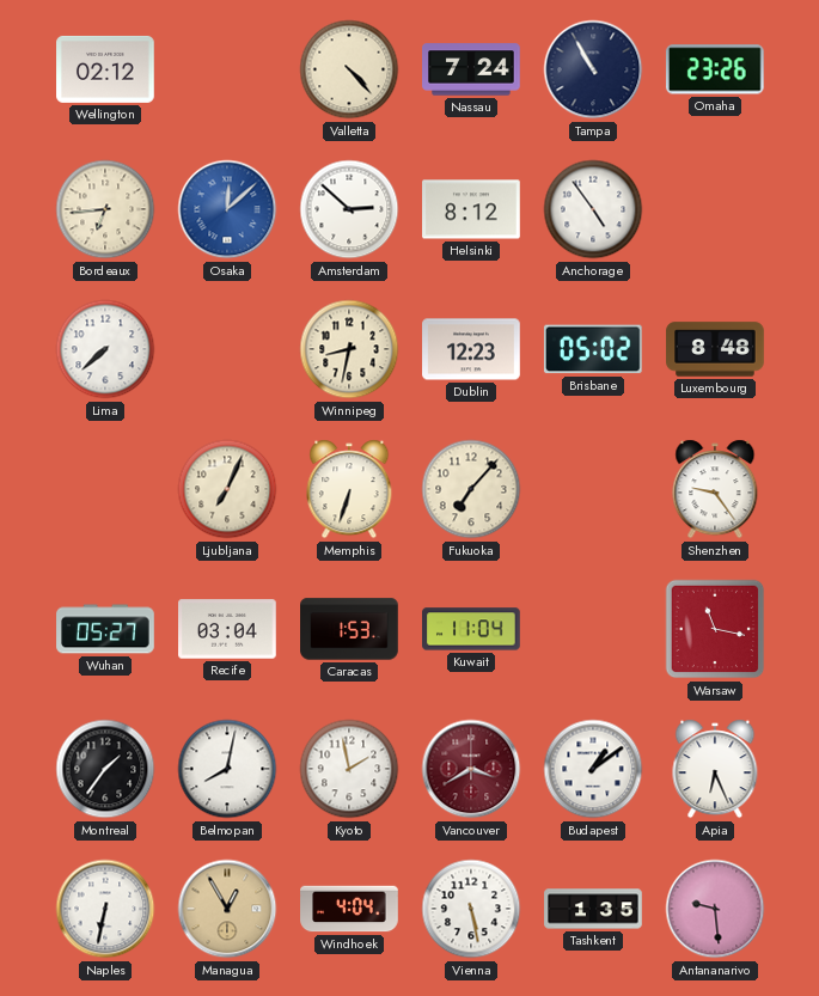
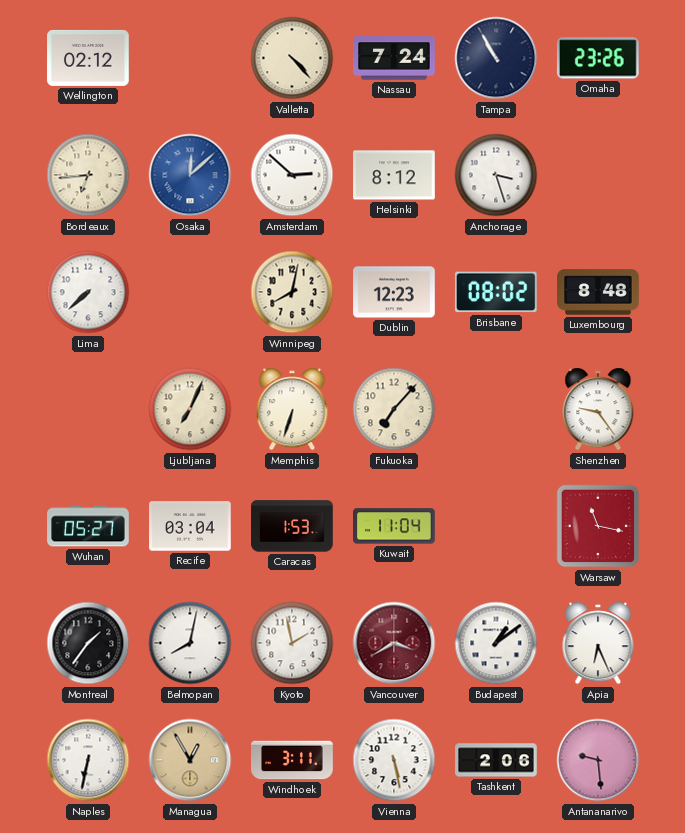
Anchorage: 4:54 -> 3:27 (496, 175)
Winnipeg: 8:32 -> 8:02 (292, 292)
Brisbane: 05:02 -> 08:02 (496, 292)
Windhoek: 4:04 -> 3:11 (292, 760)
Tashkent: 1:35 -> 2:06 (496, 760)
